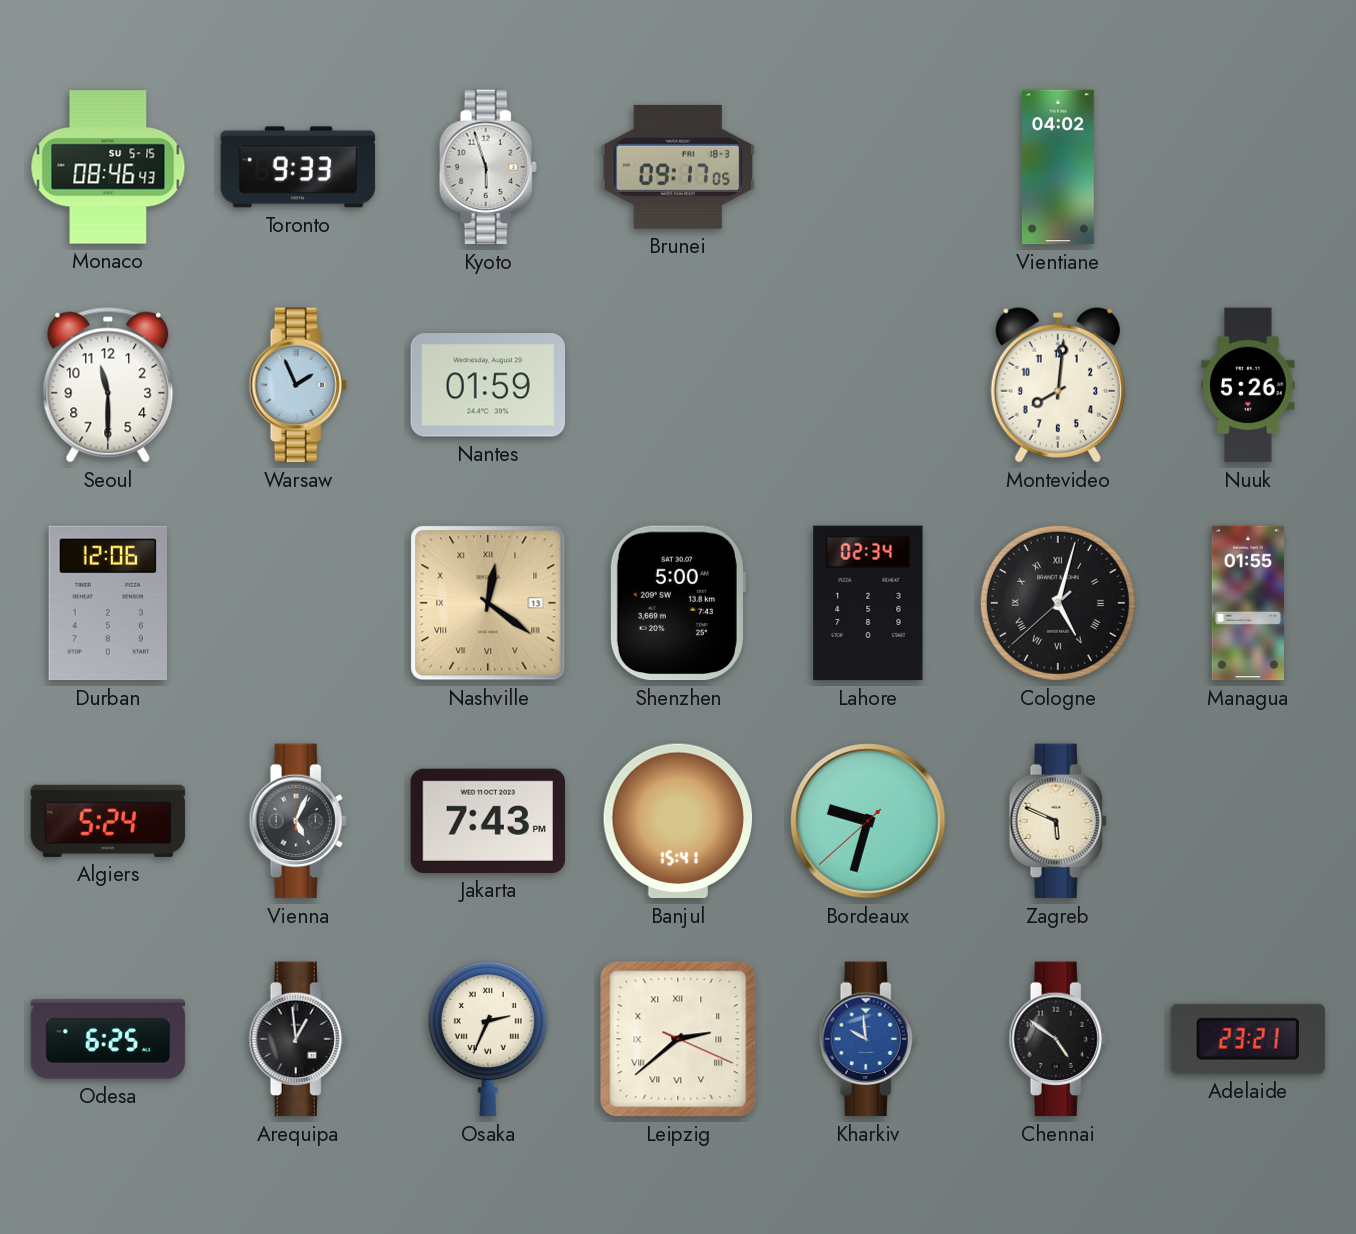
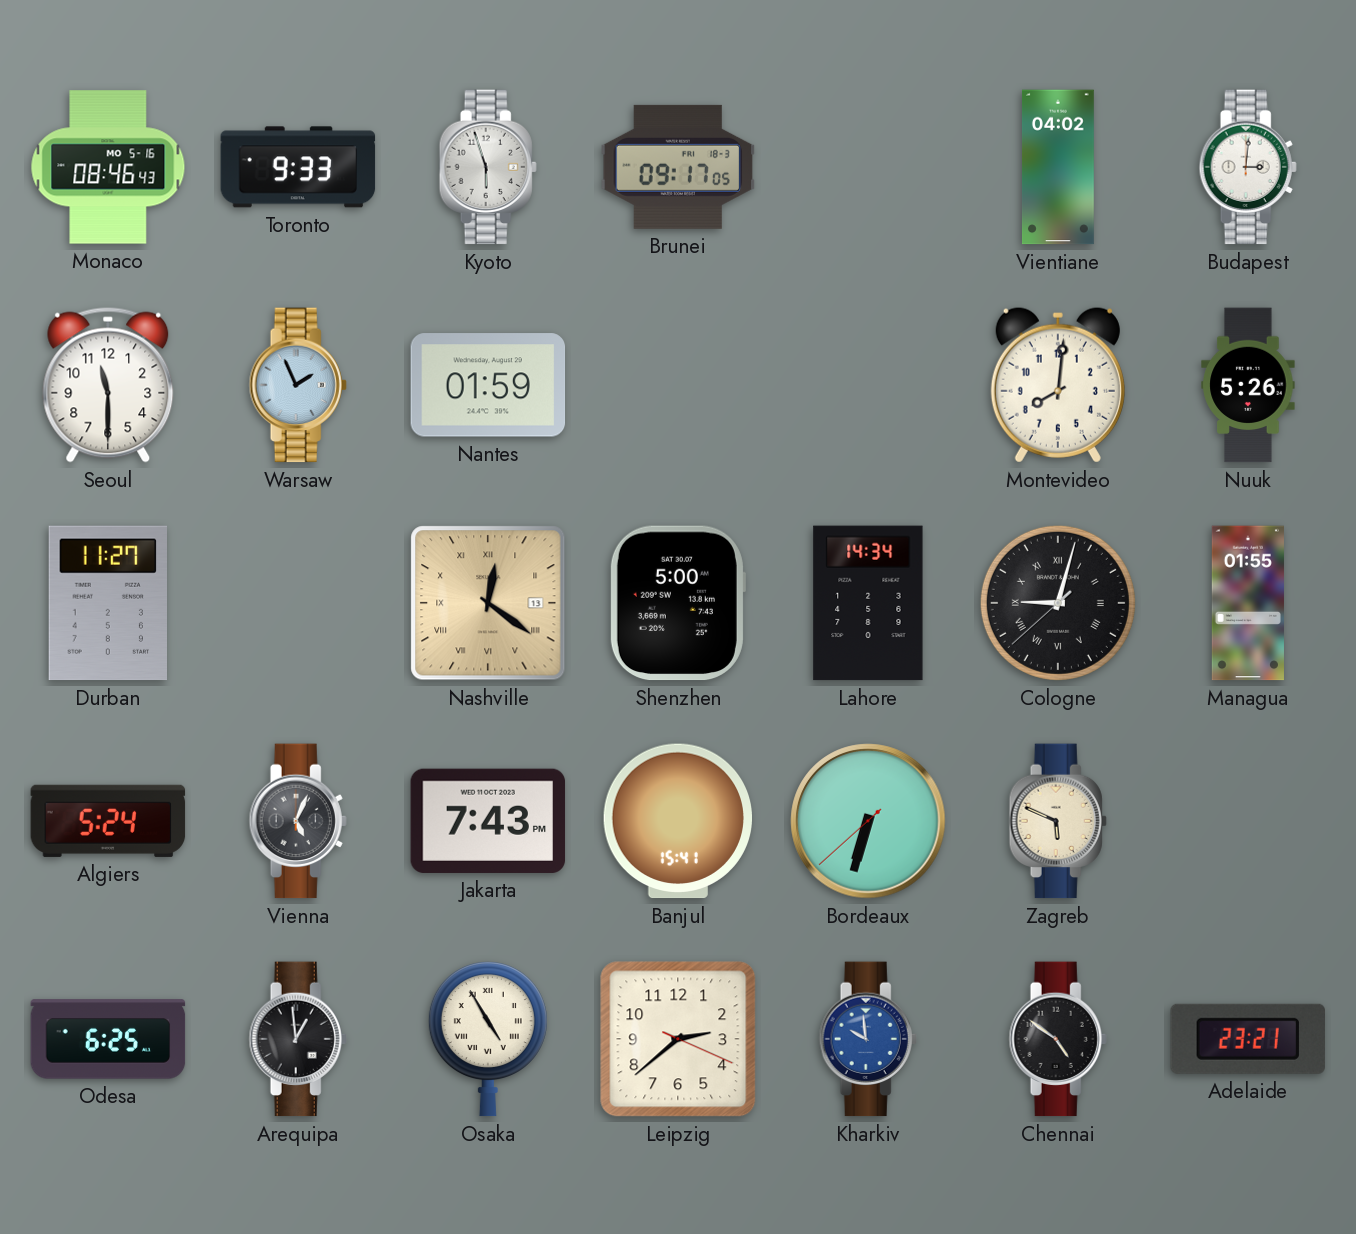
Monaco date: SU 5-15 -> MO 5-16 (108, 167)
Budapest: none -> 3:01 (1248, 167)
Durban: 12:06 -> 11:27 (107, 603)
Lahore: 02:34 -> 14:34 (868, 603)
Cologne: 5:02 -> 9:02 (1058, 603)
Bordeaux: 9:32 -> 6:32 (868, 821)
Osaka: 2:34 -> 4:55 (488, 1040)
Leipzig numerals: Roman -> Arabic (678, 1039)
